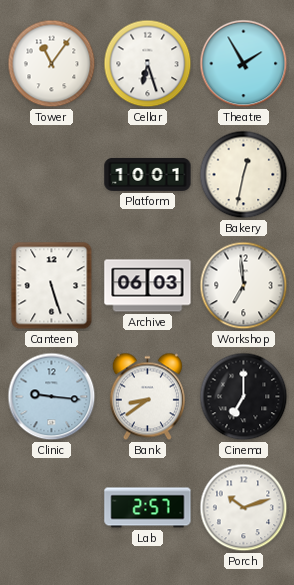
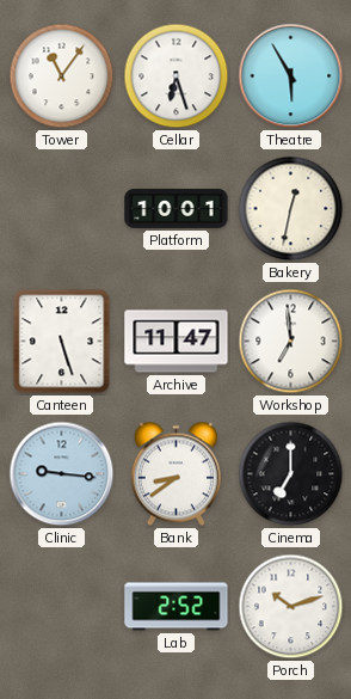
Theatre: 1:55 -> 5:55 (291, 76)
Archive: 06:03 -> 11:47 (177, 342)
Lab: 2:57 -> 2:52 (177, 607)
